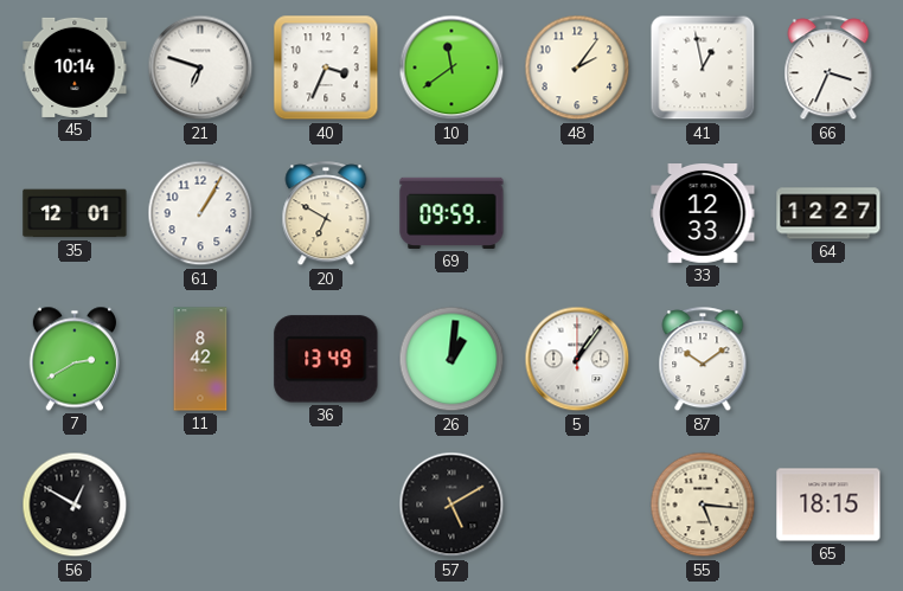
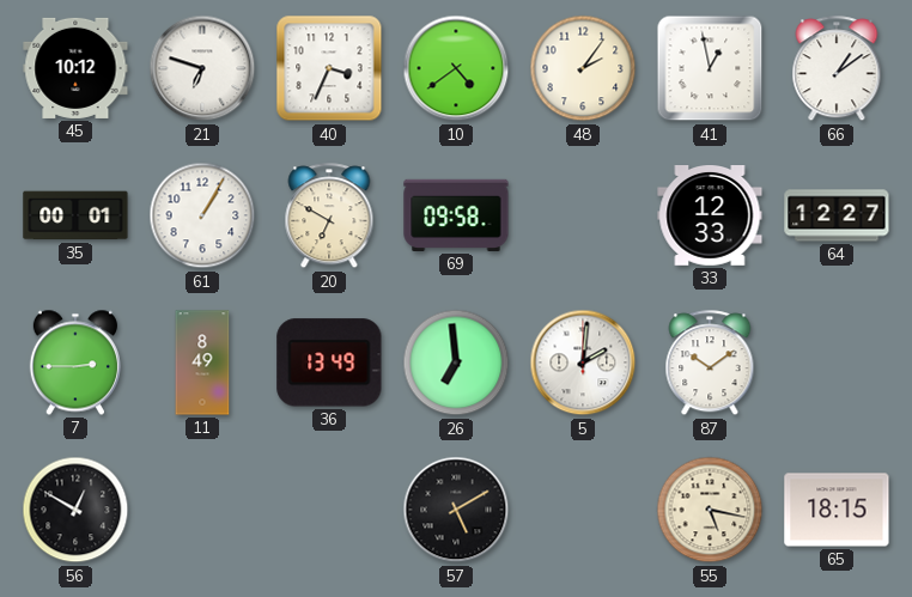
45: 10:14 -> 10:12 (75, 68)
10: 11:39 -> 4:39 (456, 68)
66: 3:34 -> 1:09 (837, 69)
35: 12:01 -> 00:01 (75, 215)
69: 09:59 -> 09:58 (456, 215)
7: 2:40 -> 2:45 (75, 363)
11: 8:42 -> 8:49 (202, 363)
26: 1:01 -> 6:59 (456, 363)
5: 1:06 -> 2:01 (583, 363)
55: 5:16 -> 5:17 (710, 510)
